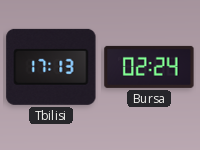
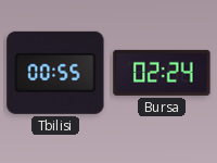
Tbilisi: 17:13 -> 00:55 (55, 73)
